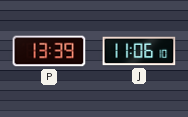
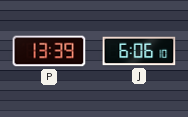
J: 11:06 -> 6:06 (139, 51)
